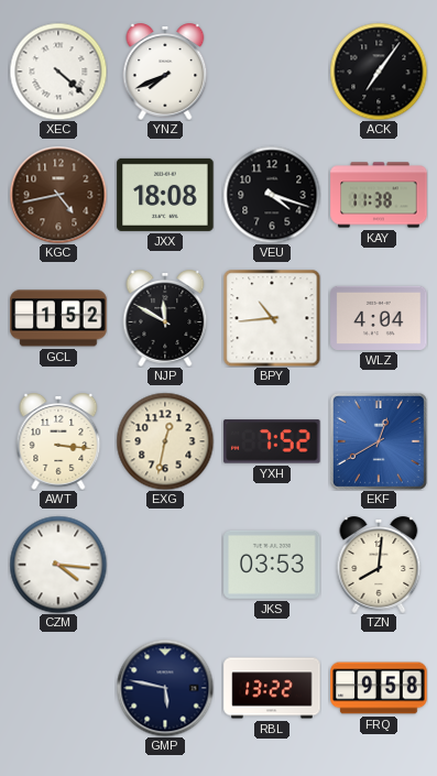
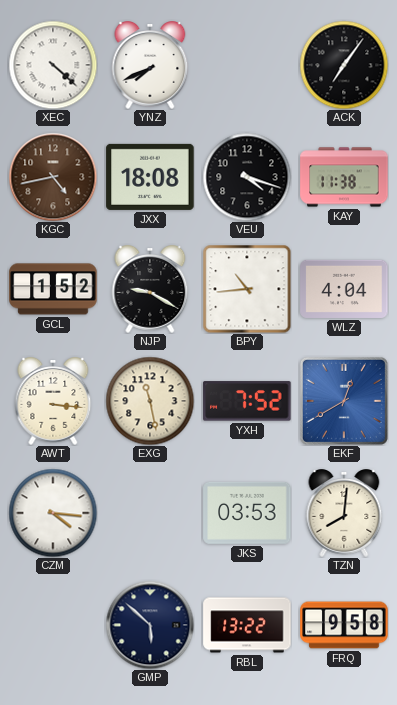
NJP: 11:50 -> 9:20 (150, 289)
EXG: 12:32 -> 11:28 (150, 401)
GMP: 5:47 -> 5:52 (150, 625)
